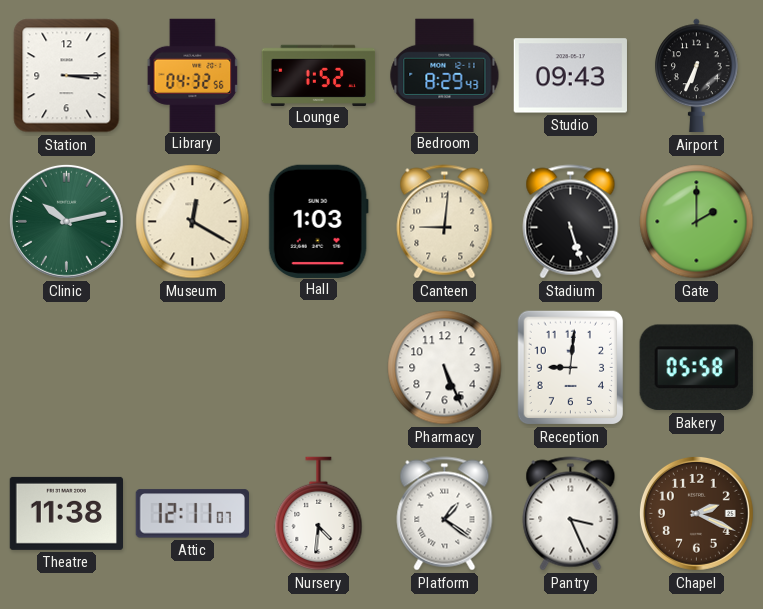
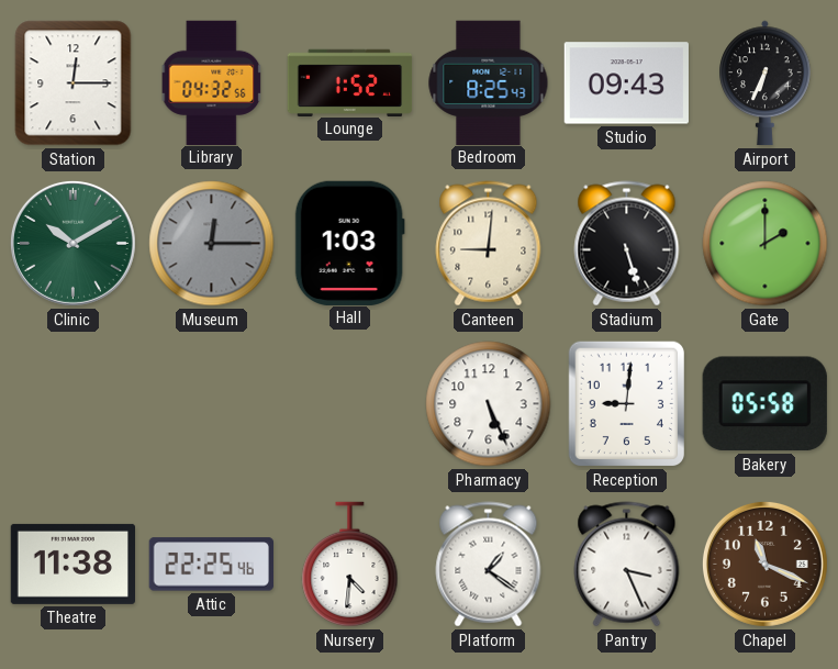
Station: 3:15 -> 12:15 (74, 83)
Bedroom: 8:29 -> 8:25 (489, 82)
Clinic: 10:13 -> 10:10 (72, 243)
Museum: 12:20 -> 12:15 (212, 244)
Museum dial: cream -> grey (212, 244)
Attic: 12:11 -> 22:25 (211, 565)
Chapel: 2:19 -> 11:19 (764, 564)
